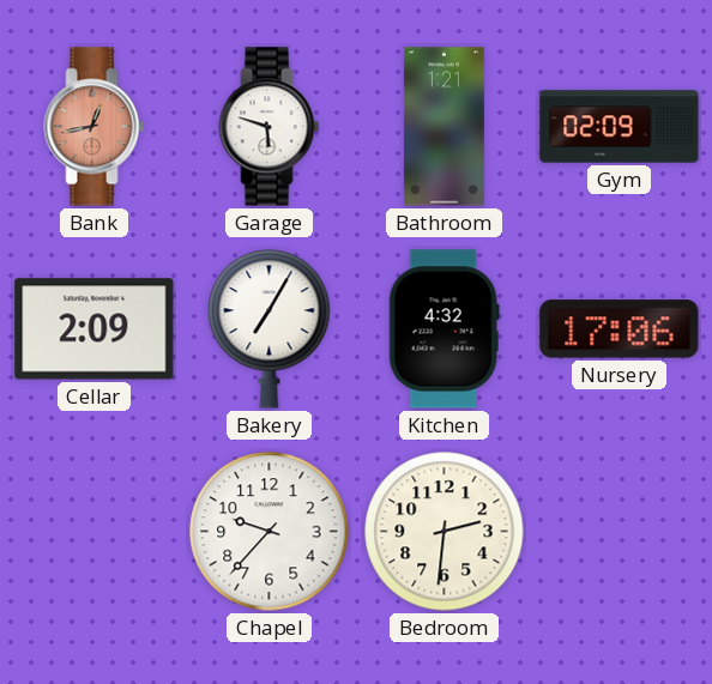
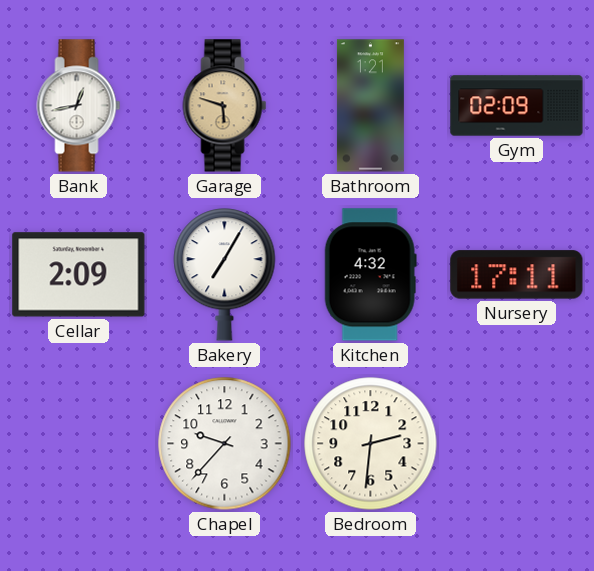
Bank dial: salmon -> white (79, 106)
Garage dial: white -> champagne (225, 106)
Nursery: 17:06 -> 17:11 (517, 275)
